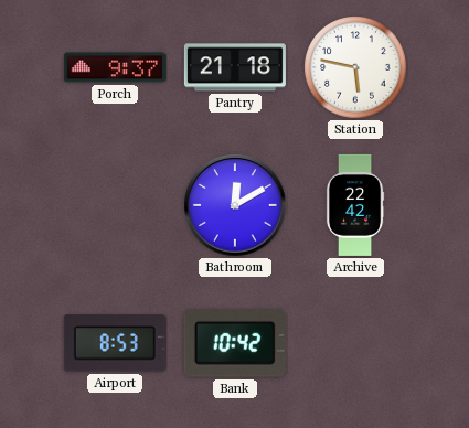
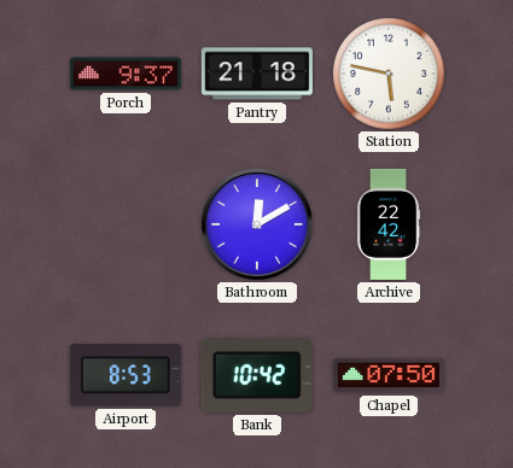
Chapel: none -> 07:50 (389, 375)
